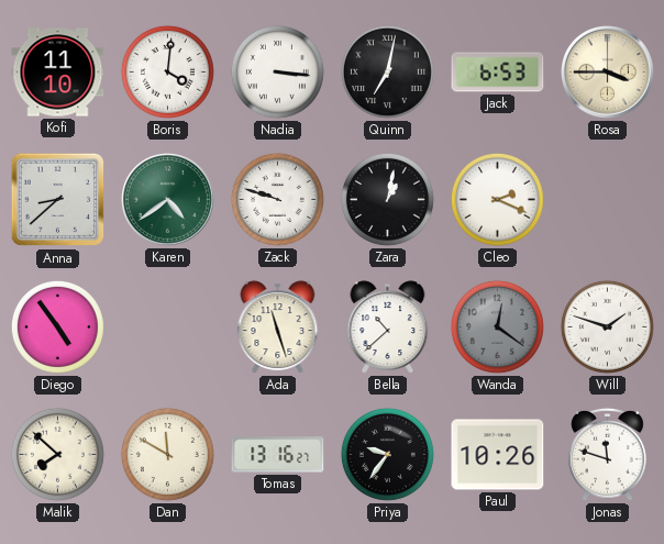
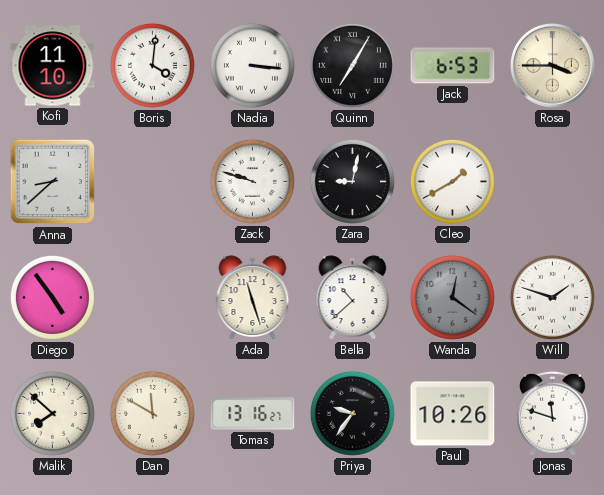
Quinn: 7:02 -> 7:05 (352, 65)
Karen: 4:39 -> none (168, 200)
Zara: 1:02 -> 9:02 (352, 181)
Cleo: 2:19 -> 1:40 (452, 181)
